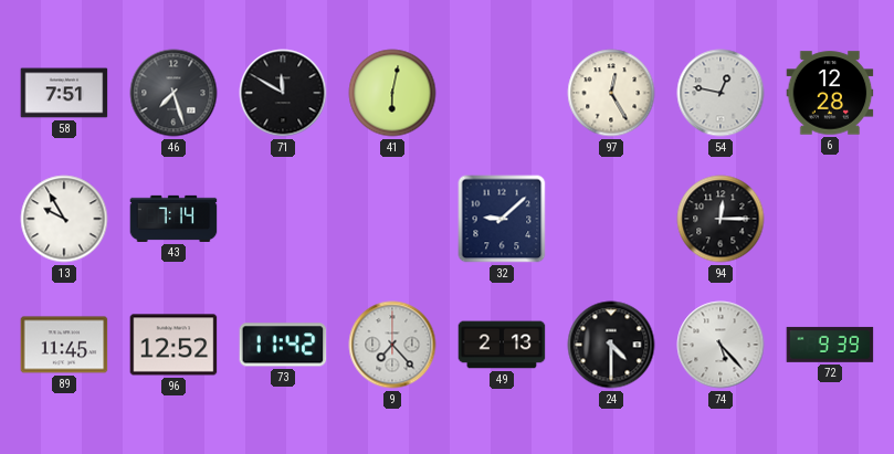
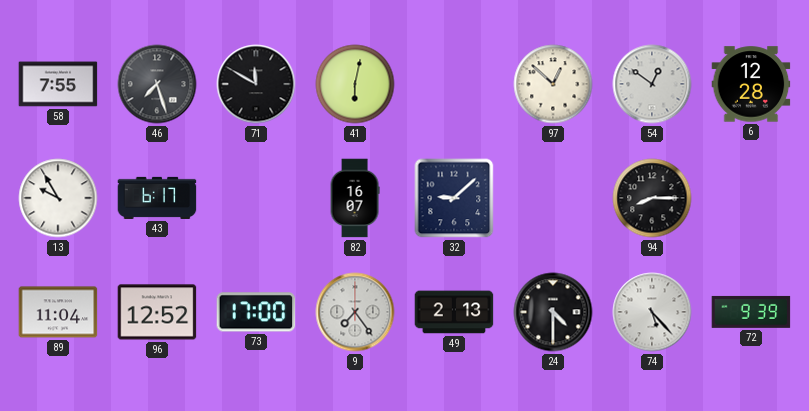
58: 7:51 -> 7:55 (58, 84)
97: 12:25 -> 12:52 (553, 84)
54: 12:47 -> 12:51 (652, 84)
43: 7:14 -> 6:17 (157, 198)
82: none -> 16:07 (355, 198)
94: 12:15 -> 8:15 (652, 198)
89: 11:45 -> 11:04 (58, 312)
73: 11:42 -> 17:00 (256, 312)
9: 7:23 -> 7:24 (355, 312)
